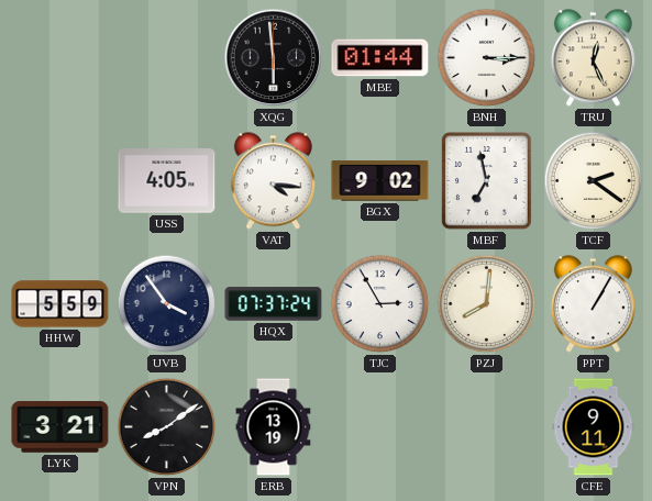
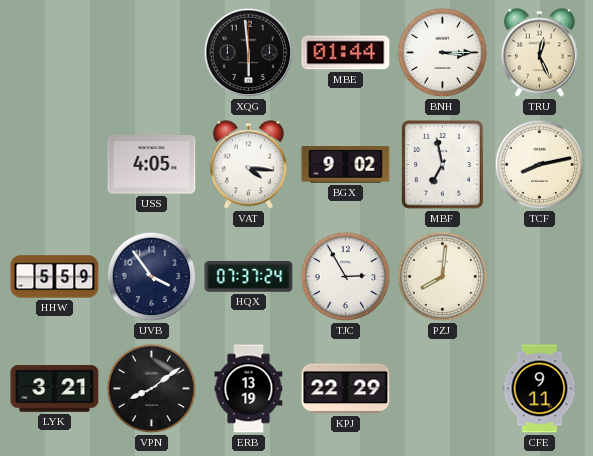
TCF: 2:21 -> 8:13 (540, 165)
PPT: 1:05 -> none (593, 304)
KPJ: none -> 22:29 (346, 389)
